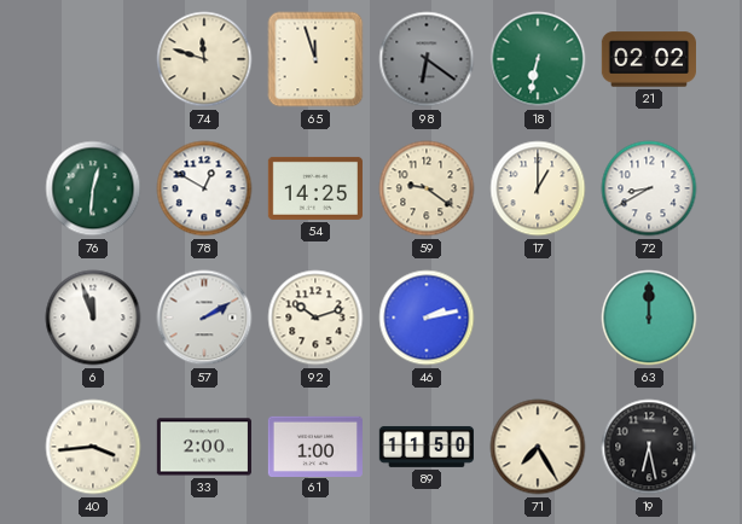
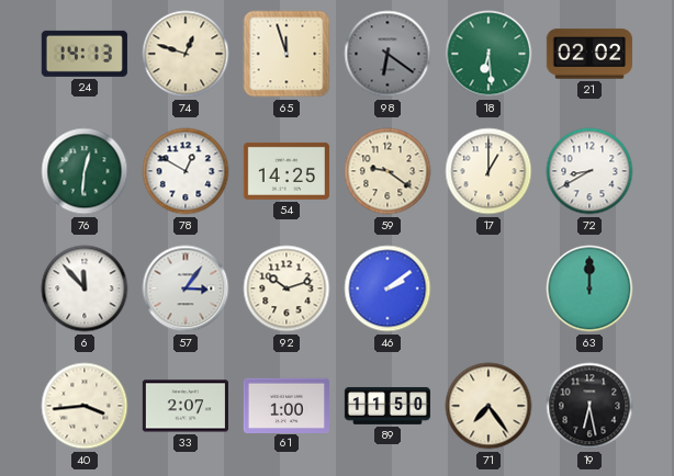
24: none -> 14:13 (85, 54)
74: 11:48 -> 12:48 (186, 54)
18: 6:32 -> 6:29 (488, 54)
6: 11:57 -> 11:53 (85, 288)
57: 2:10 -> 3:06 (186, 288)
46: 2:13 -> 2:09 (387, 288)
33: 2:00 -> 2:07 (186, 406)
71: 7:25 -> 7:24 (488, 406)
